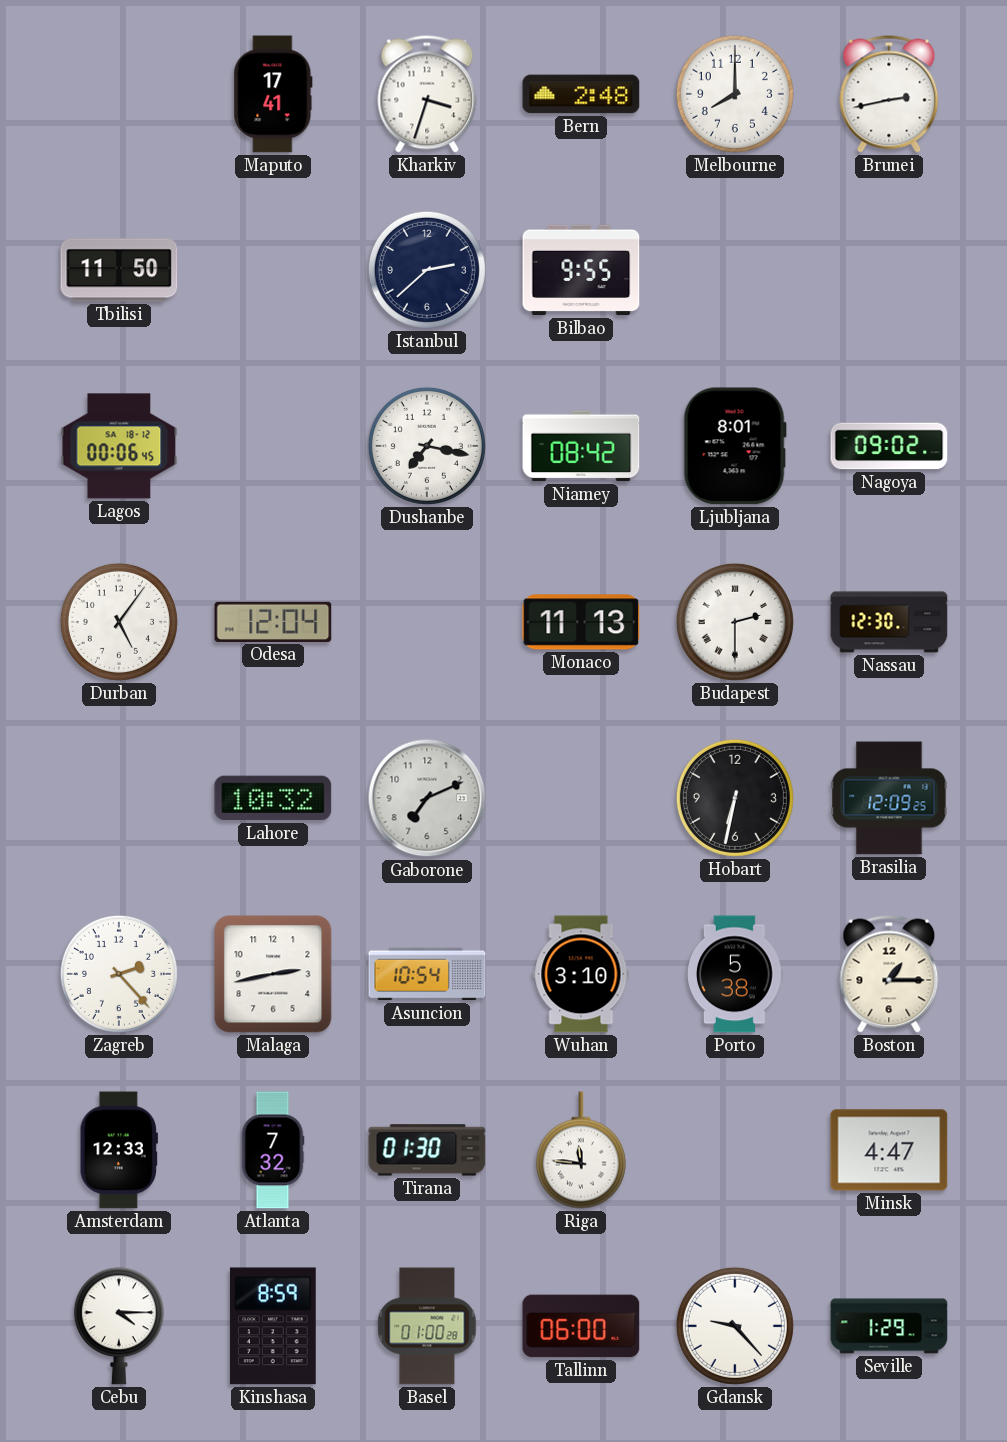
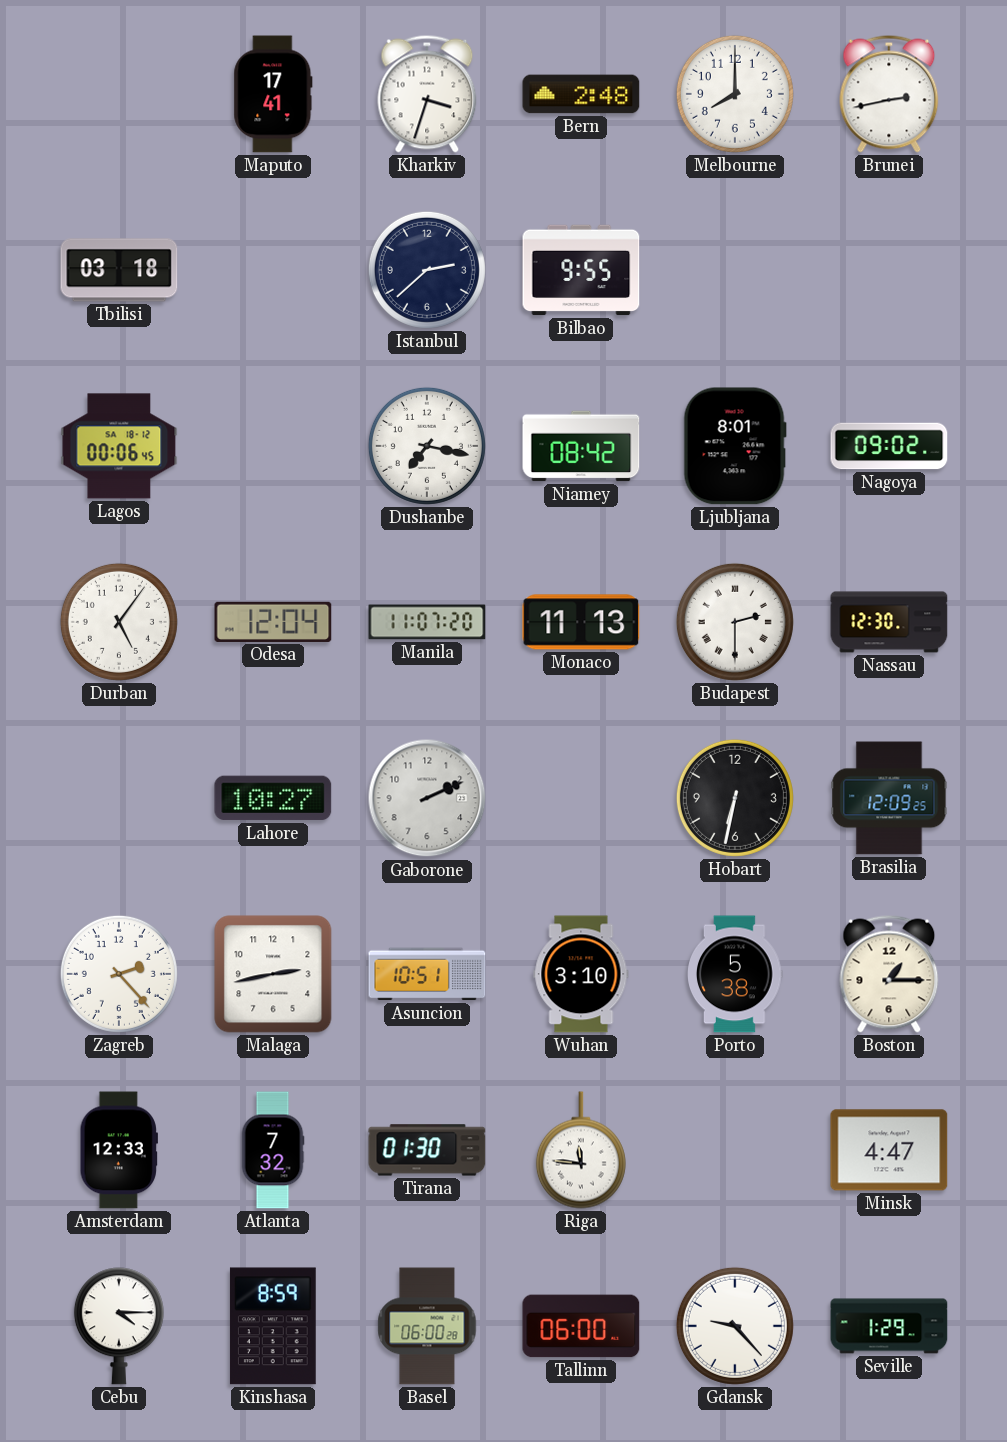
Tbilisi: 11:50 -> 03:18 (119, 270)
Manila: none -> 11:07 (427, 622)
Lahore: 10:32 -> 10:27 (273, 798)
Gaborone: 7:11 -> 2:11 (427, 798)
Asuncion: 10:54 -> 10:51 (427, 974)
Basel: 01:00 -> 06:00 (427, 1326)
